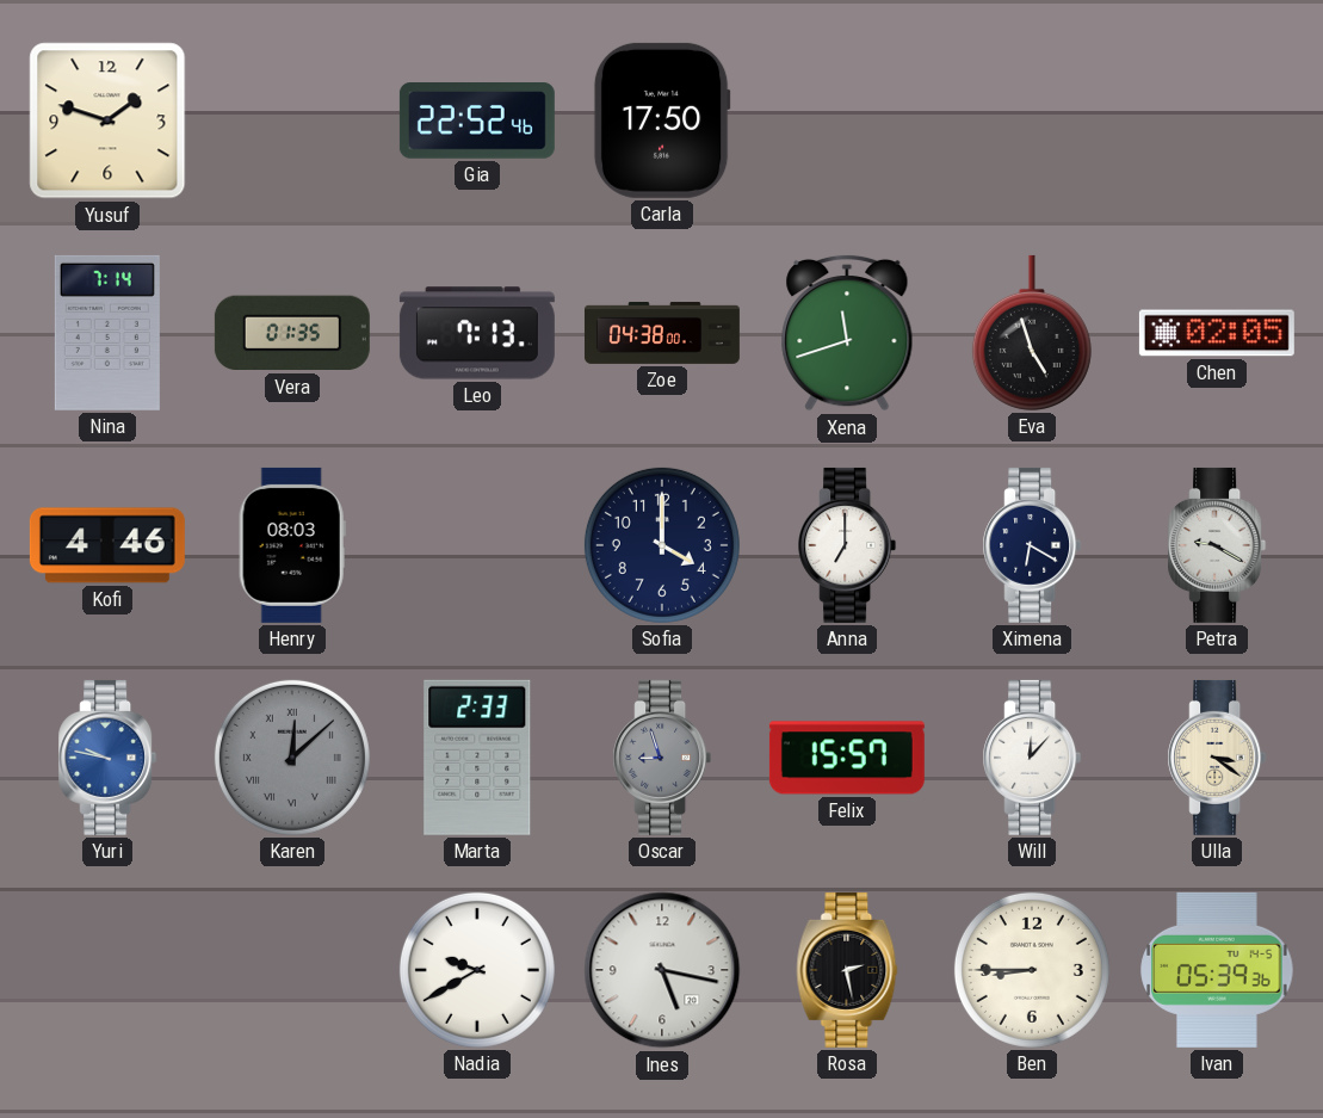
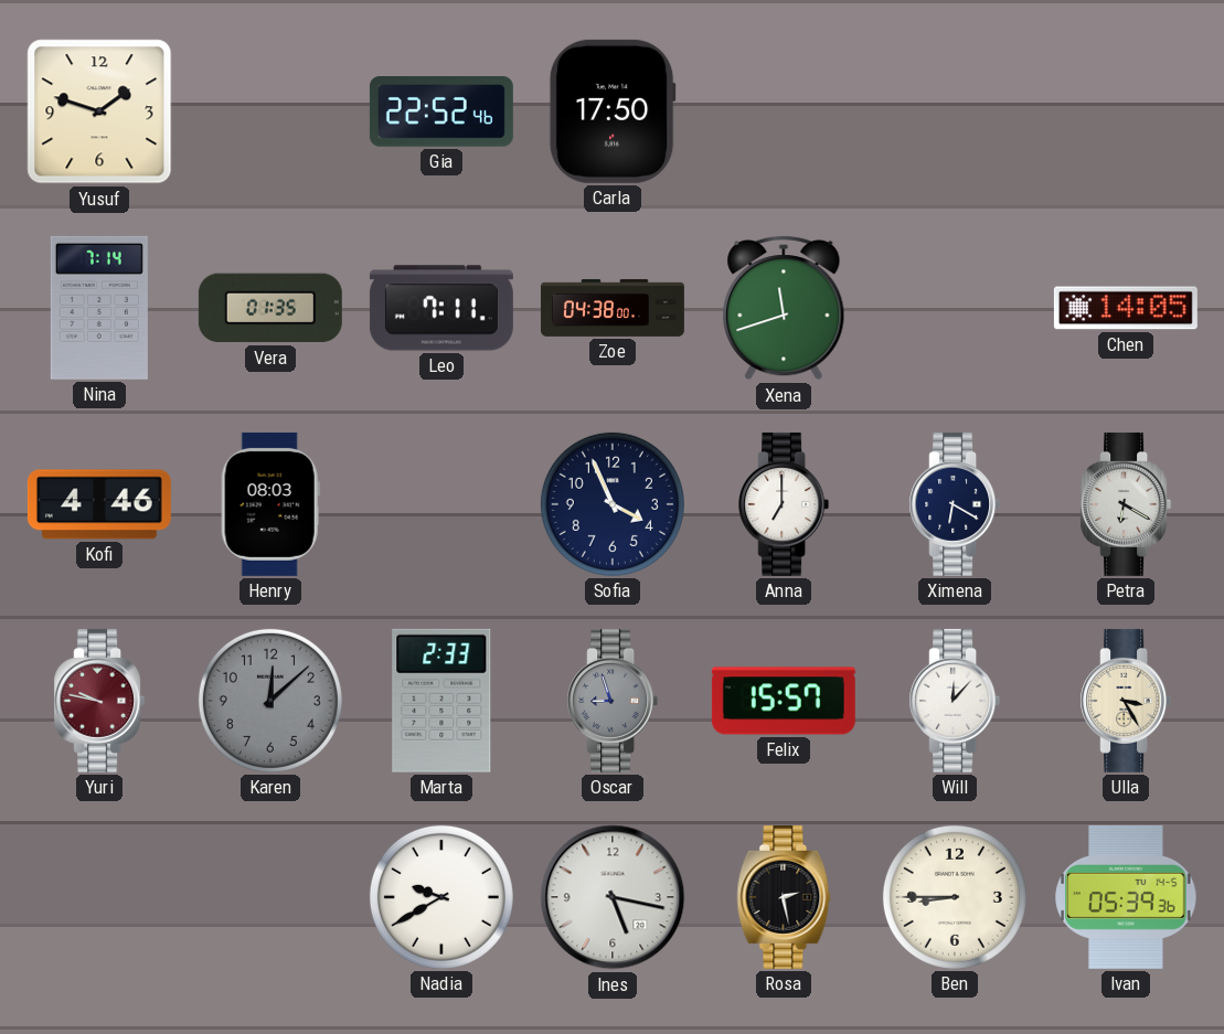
Leo: 7:13 -> 7:11 (441, 308)
Eva: 4:57 -> none (1032, 333)
Chen: 02:05 -> 14:05 (1126, 308)
Sofia: 4:00 -> 3:56 (613, 504)
Petra: 9:20 -> 6:20 (1126, 504)
Yuri dial: blue -> burgundy (99, 701)
Karen numerals: Roman -> Arabic (270, 701)
Ulla: 3:21 -> 3:25 (1126, 701)
